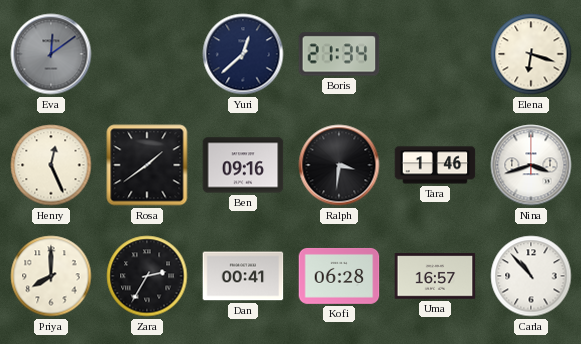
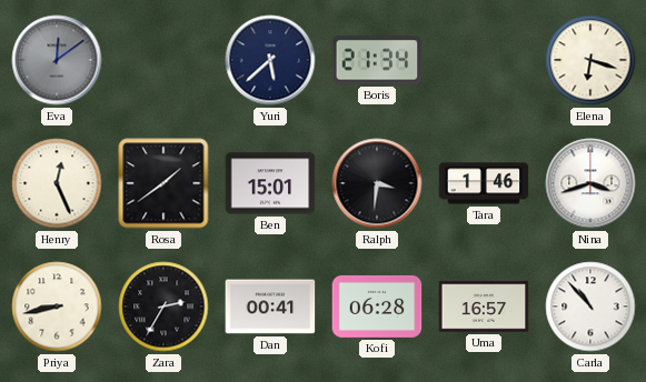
Yuri: 12:38 -> 5:38 (270, 60)
Ben: 09:16 -> 15:01 (270, 183)
Priya: 8:00 -> 8:43 (57, 306)
